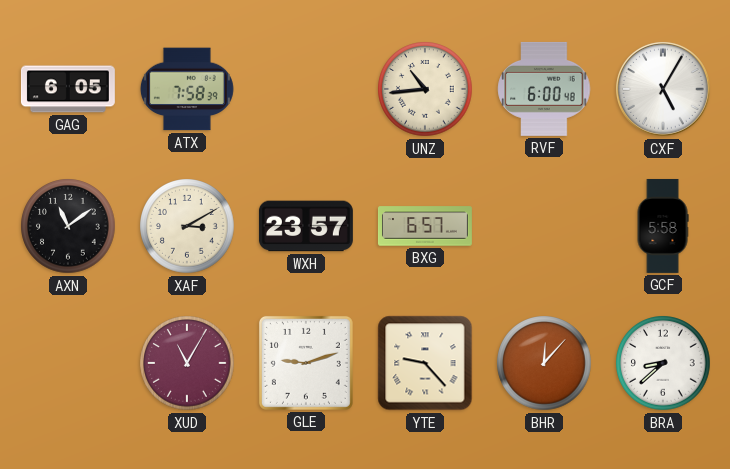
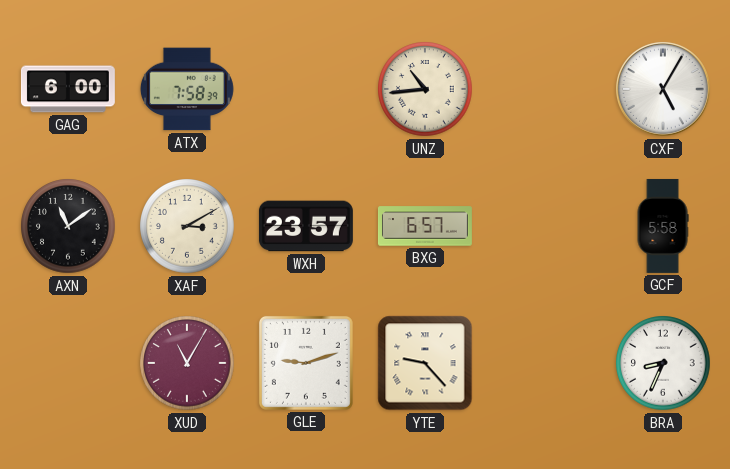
GAG: 6:05 -> 6:00 (68, 89)
RVF: 6:00 -> none (544, 89)
BHR: 12:07 -> none (544, 363)
BRA: 8:38 -> 8:34 (663, 363)
